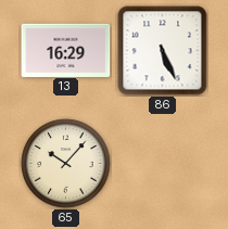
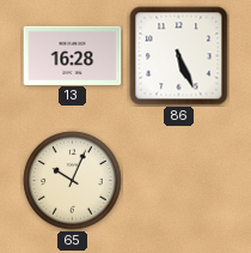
13: 16:29 -> 16:28 (73, 55)
65: 10:07 -> 10:04 (73, 181)
